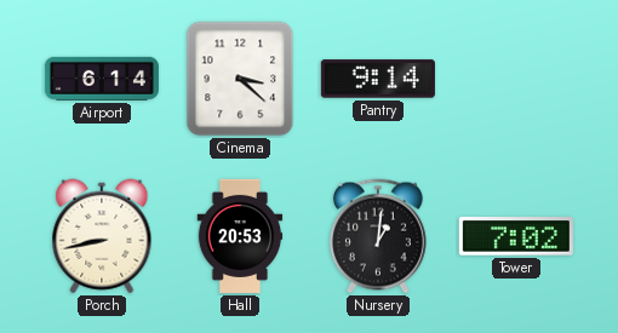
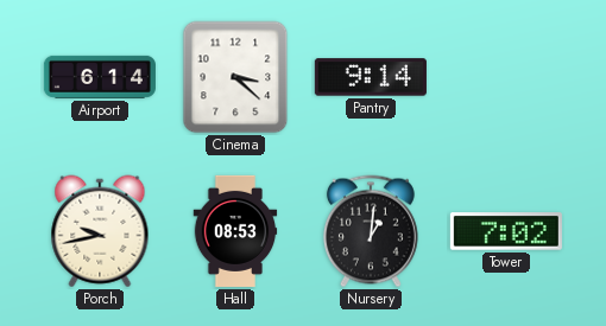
Porch: 8:43 -> 9:43 (100, 231)
Hall: 20:53 -> 08:53 (235, 231)
